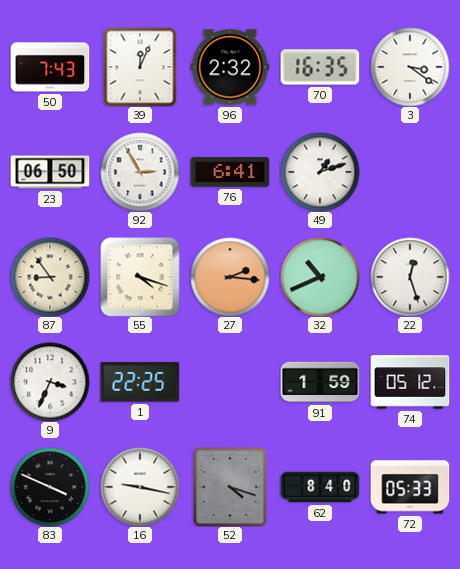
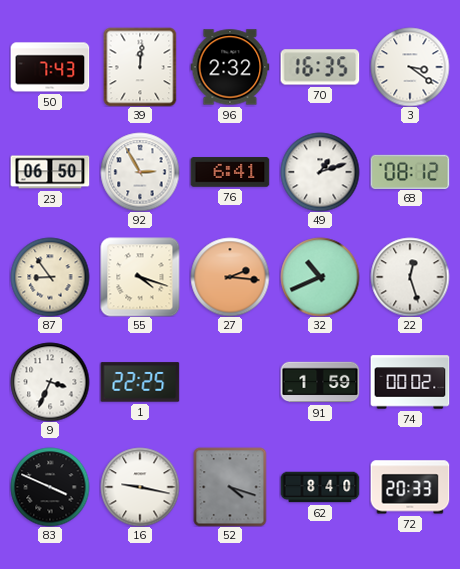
39: 12:04 -> 12:01 (140, 67)
68: none -> 08:12 (410, 171)
74: 05:12 -> 00:02 (410, 382)
72: 05:33 -> 20:33 (410, 487)
